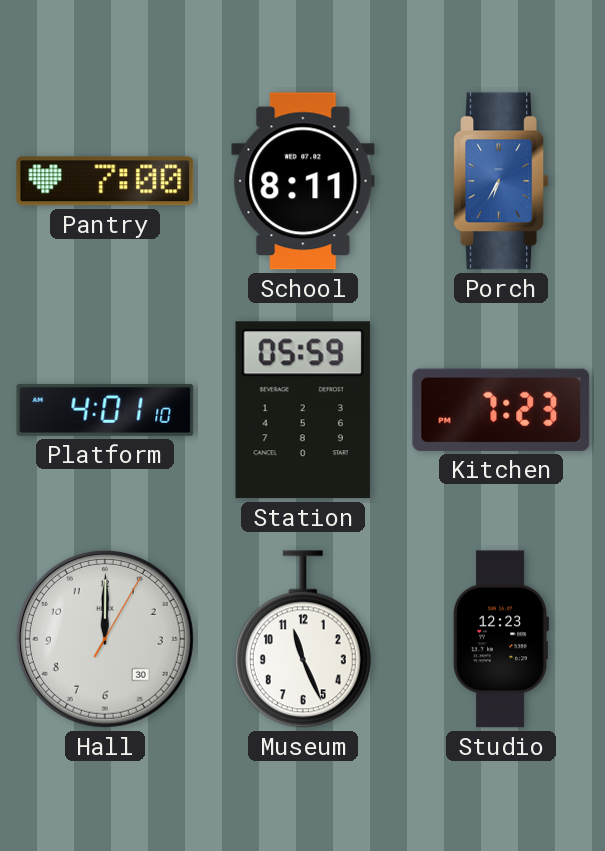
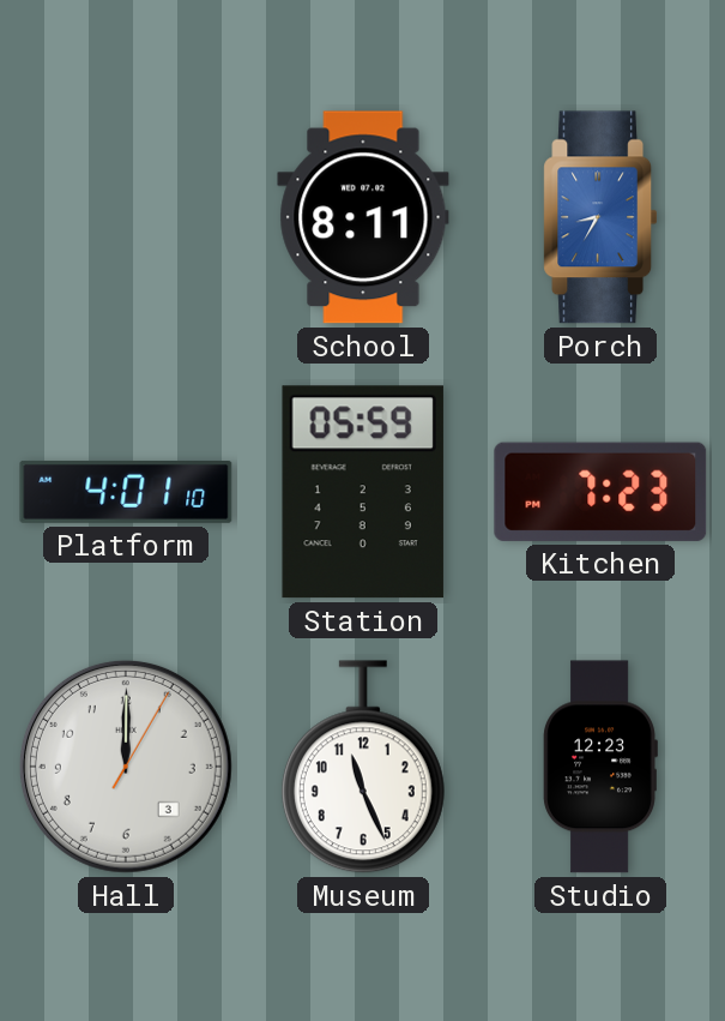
Pantry: 7:00 -> none (105, 181)
Porch: 6:35 -> 8:35 (600, 217)
Hall date: 30 -> 3 (126, 767)
